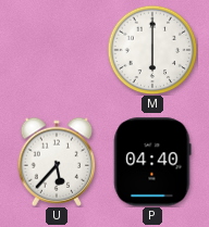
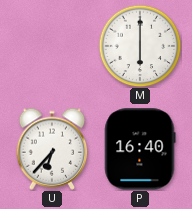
U: 5:37 -> 6:37 (52, 149)
P: 04:40 -> 16:40 (140, 149)
